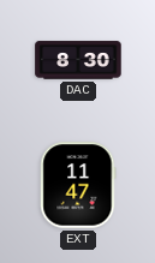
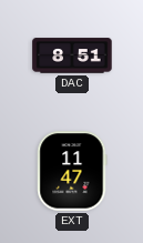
DAC: 8:30 -> 8:51 (72, 55)
